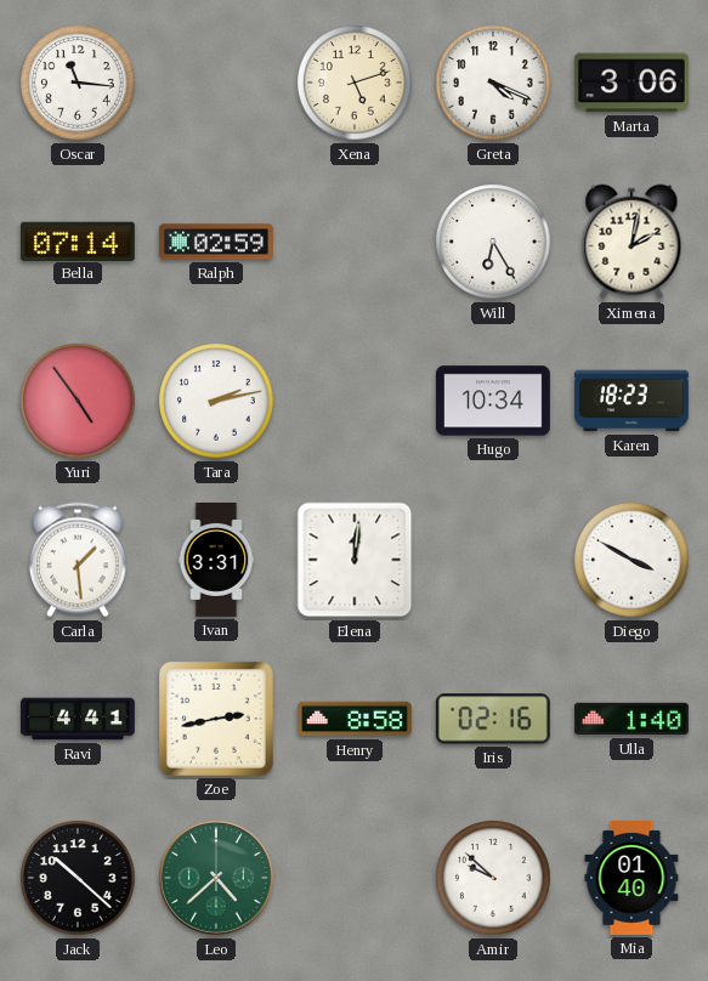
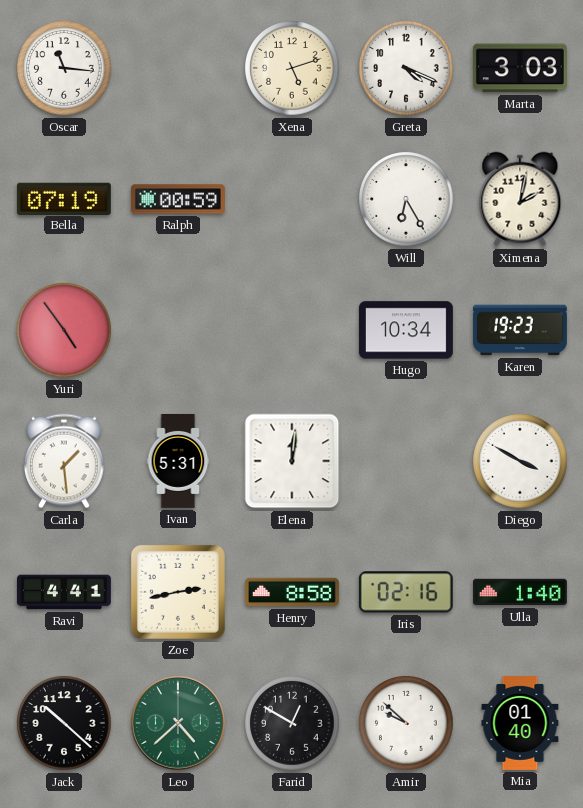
Marta: 3:06 -> 3:03 (520, 68)
Bella: 07:14 -> 07:19 (64, 198)
Ralph: 02:59 -> 00:59 (178, 199)
Tara: 2:13 -> none (216, 401)
Karen: 18:23 -> 19:23 (520, 330)
Ivan: 3:31 -> 5:31 (178, 461)
Farid: none -> 12:50 (292, 723)
